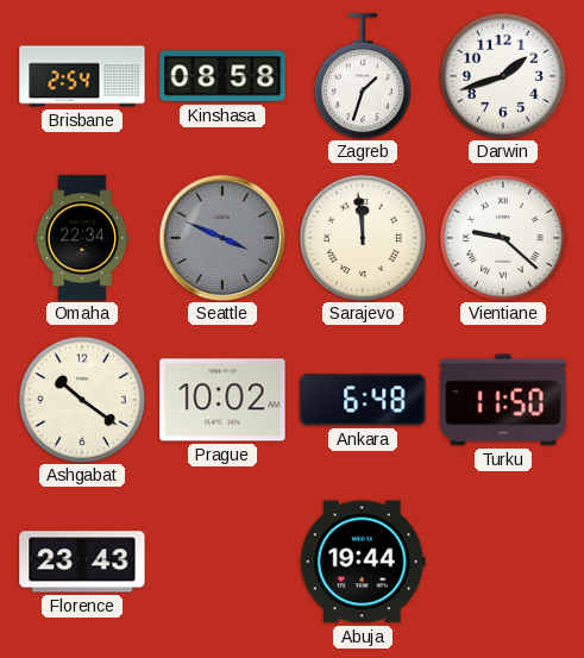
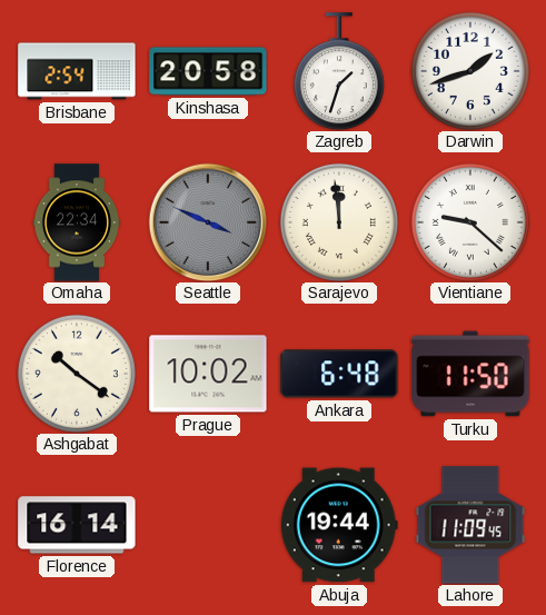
Kinshasa: 08:58 -> 20:58 (208, 71)
Florence: 23:43 -> 16:14 (77, 525)
Lahore: none -> 11:09 (470, 525)
